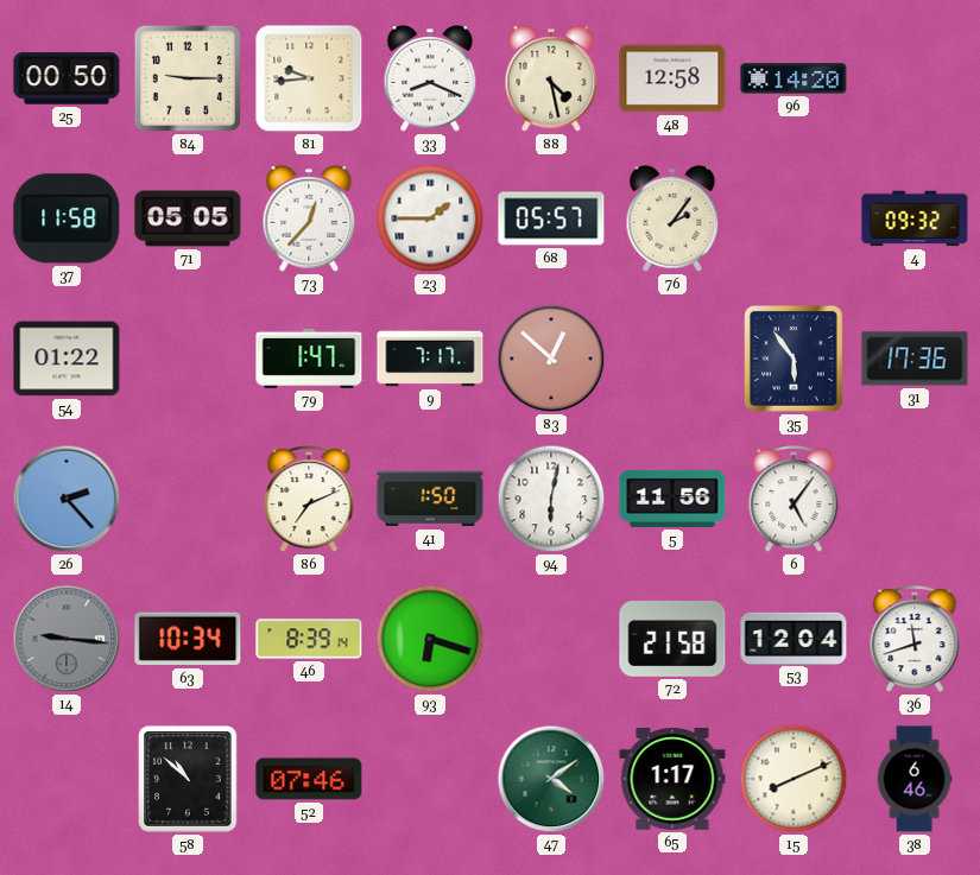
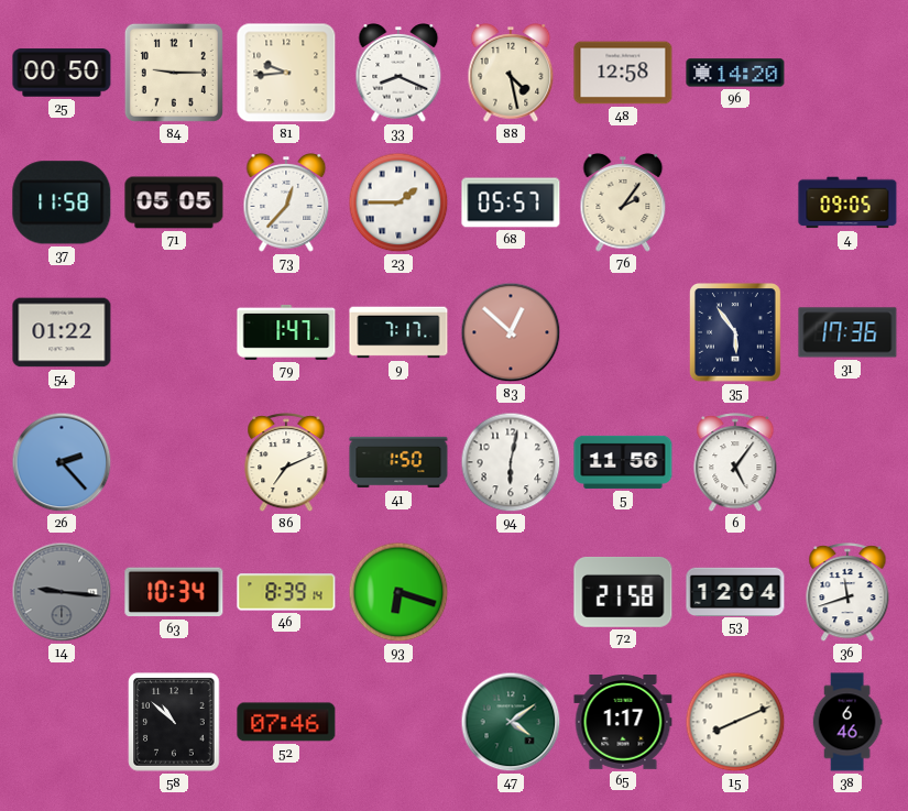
4: 09:32 -> 09:05 (847, 202)
